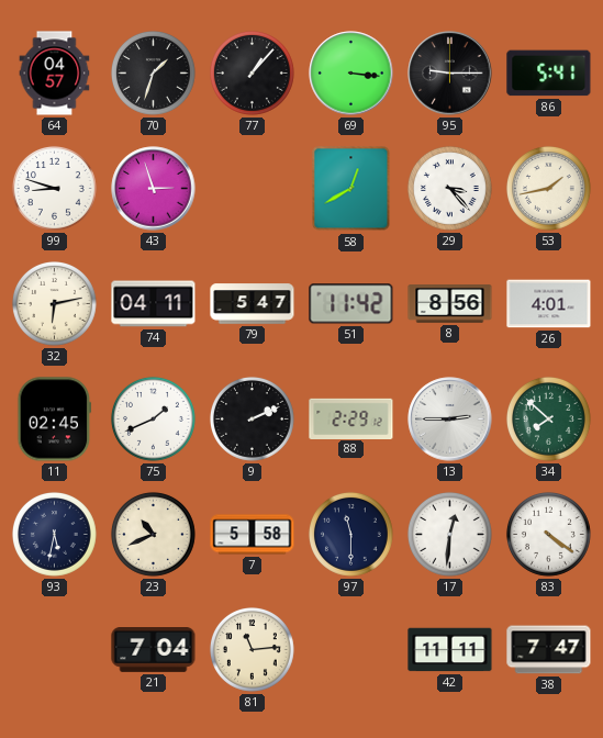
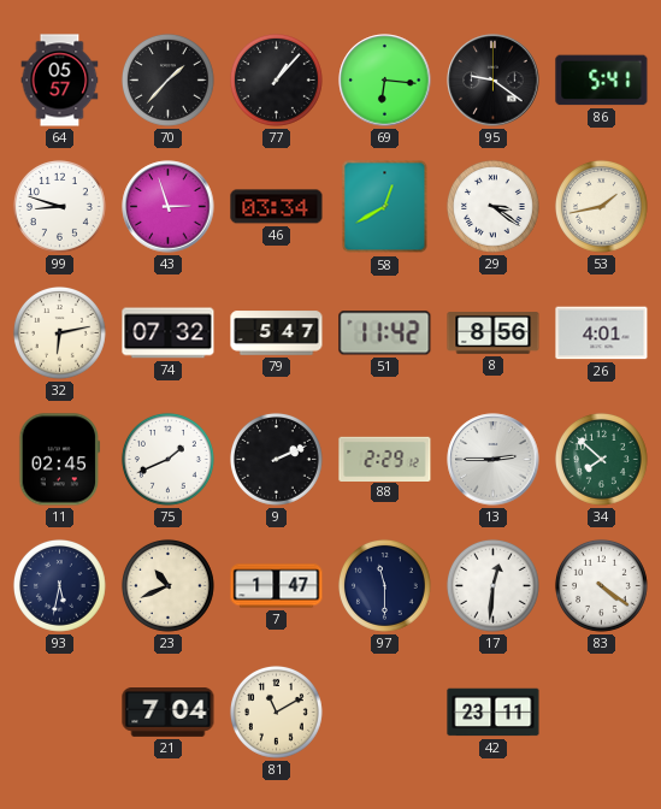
64: 04:57 -> 05:57 (60, 81)
70: 1:33 -> 1:37 (169, 81)
69: 3:16 -> 6:16 (385, 81)
95: 9:15 -> 9:21 (494, 81)
46: none -> 03:34 (277, 207)
29: 3:23 -> 3:21 (494, 207)
74: 04:11 -> 07:32 (169, 333)
7: 5:58 -> 1:47 (277, 586)
81: 11:14 -> 11:10 (277, 713)
42: 11:11 -> 23:11 (494, 713)
38: 7:47 -> none (549, 650)
